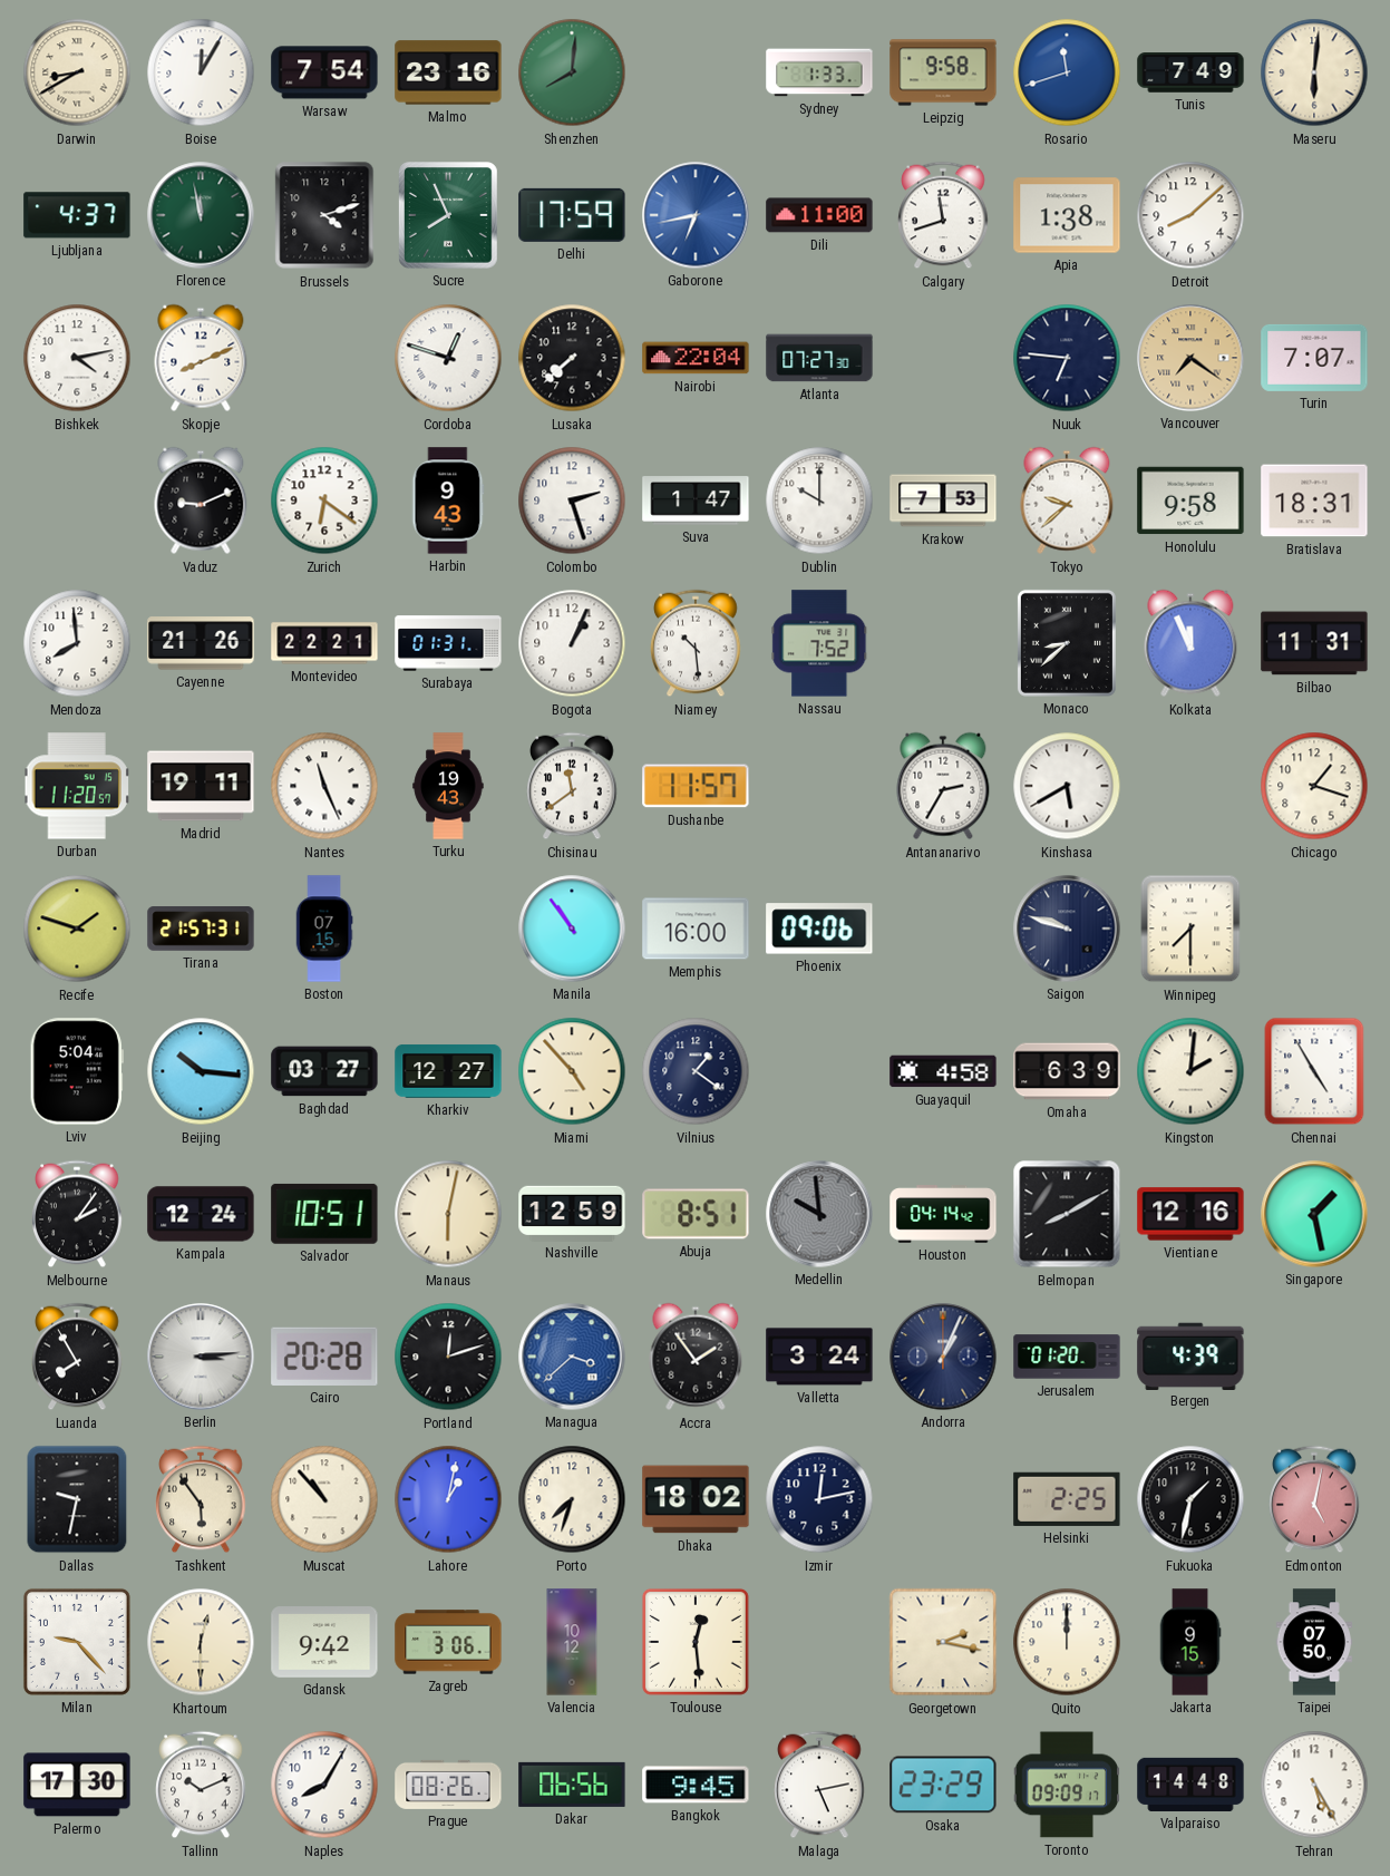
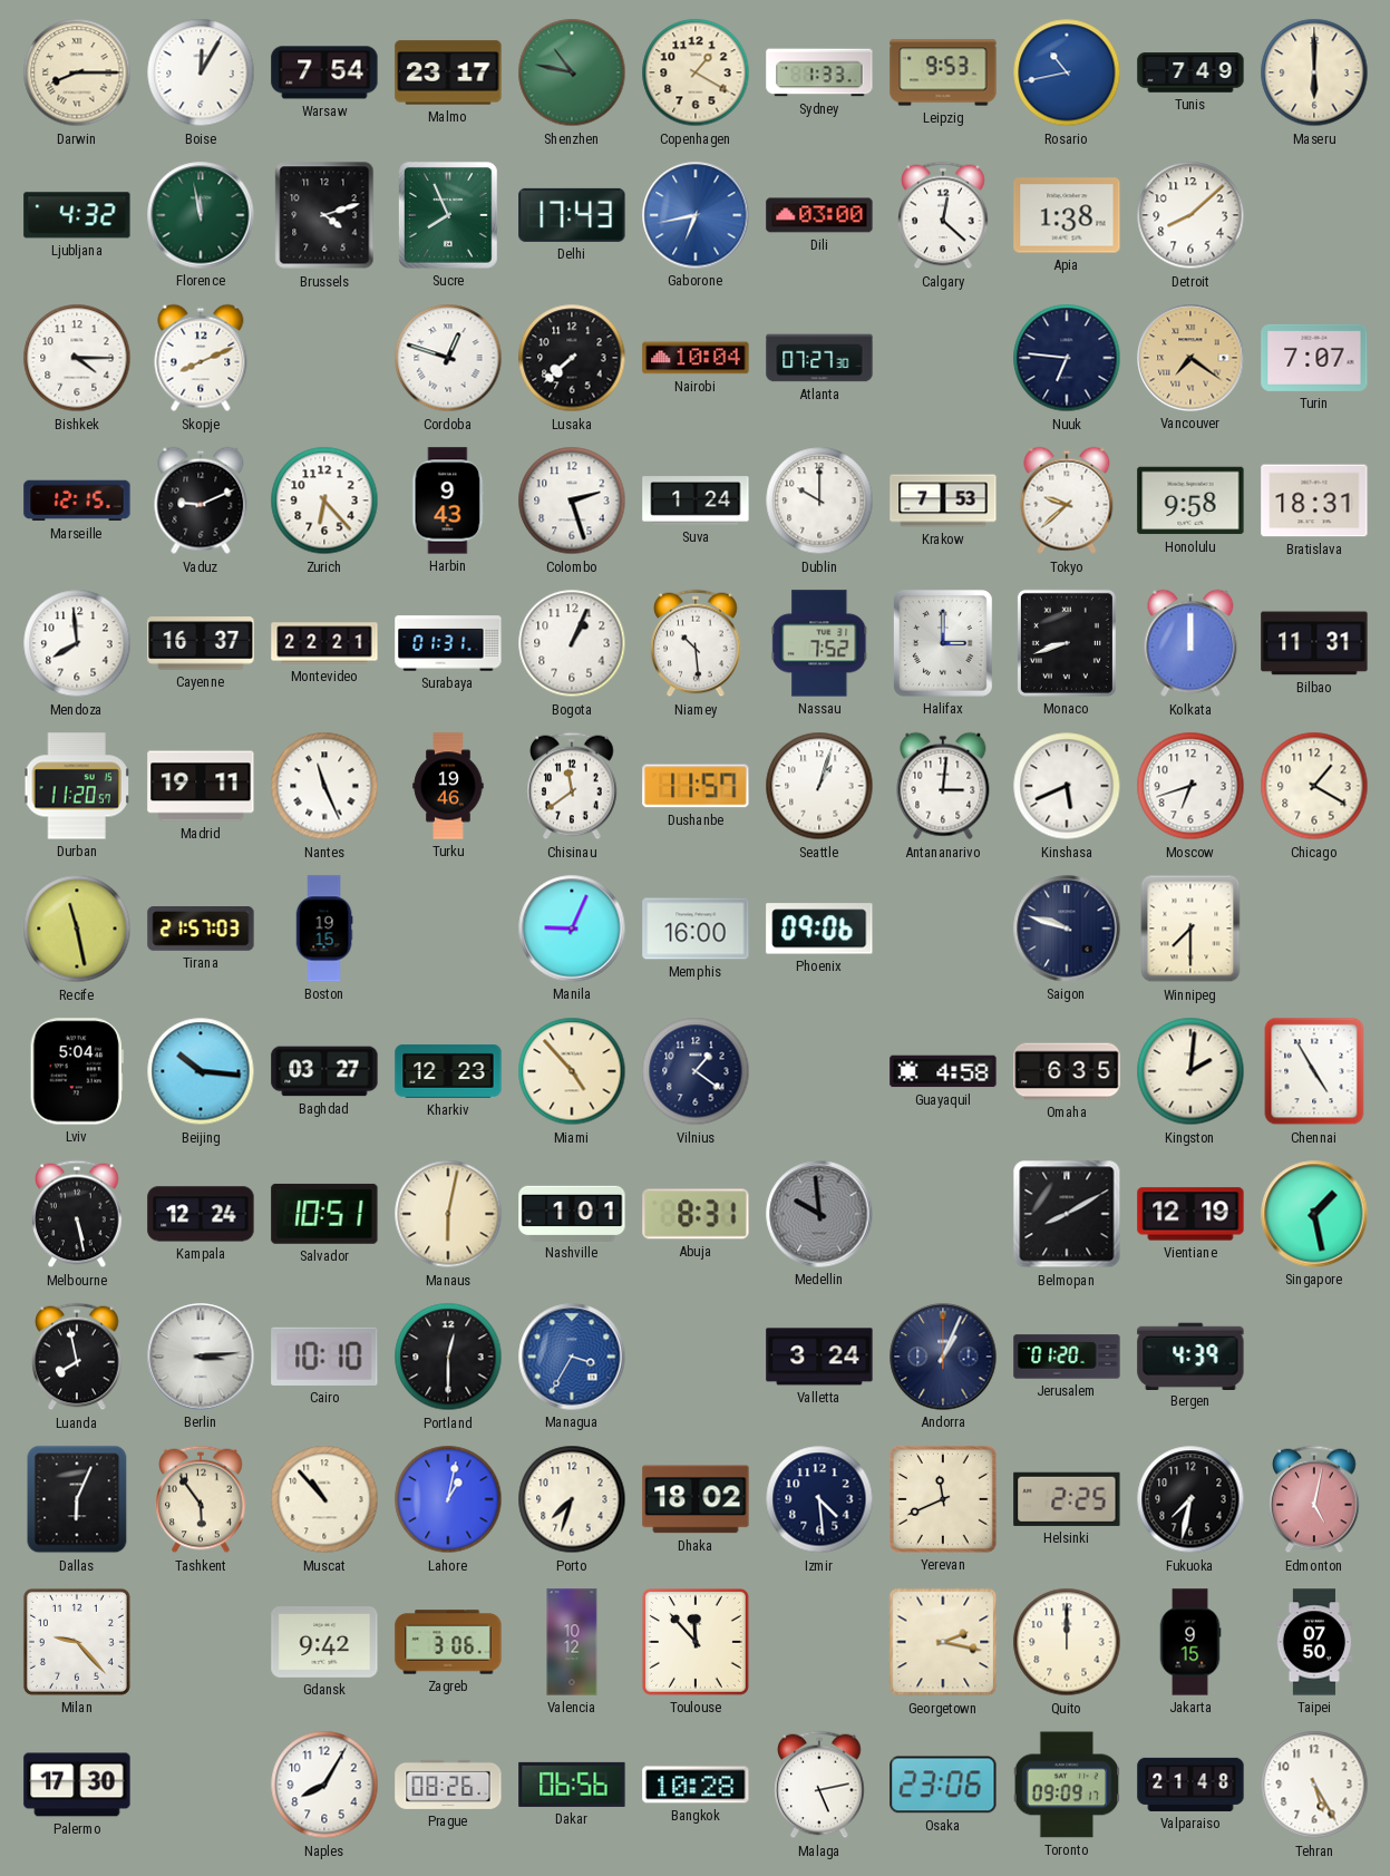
Darwin: 8:40 -> 8:15 (77, 72)
Malmo: 23:16 -> 23:17 (448, 72)
Shenzhen: 8:01 -> 10:47 (572, 72)
Copenhagen: none -> 1:20 (696, 72)
Leipzig: 9:58 -> 9:53 (943, 72)
Rosario: 11:42 -> 10:43 (1067, 72)
Maseru: 6:01 -> 6:00 (1314, 72)
Ljubljana: 4:37 -> 4:32 (77, 215)
Delhi: 17:59 -> 17:43 (572, 215)
Dili: 11:00 -> 03:00 (819, 215)
Calgary: 11:42 -> 12:22 (943, 215)
Bishkek: 4:13 -> 4:15 (77, 358)
Nairobi: 22:04 -> 10:04 (696, 358)
Marseille: none -> 12:15 (77, 500)
Zurich: 6:21 -> 6:23 (324, 500)
Suva: 1:47 -> 1:24 (696, 500)
Cayenne: 21:26 -> 16:37 (201, 643)
Halifax: none -> 3:00 (944, 644)
Monaco: 8:38 -> 8:42 (1067, 643)
Kolkata: 11:56 -> 12:00 (1190, 643)
Turku: 19:43 -> 19:46 (448, 786)
Seattle: none -> 1:03 (819, 786)
Antananarivo: 2:35 -> 3:01 (943, 786)
Kinshasa: 5:40 -> 5:41 (1067, 786)
Moscow: none -> 6:42 (1190, 786)
Chicago: 1:18 -> 1:20 (1314, 786)
Recife: 1:48 -> 11:28 (77, 929)
Tirana: 21:57:31 -> 21:57:03 (201, 929)
Boston: 07:15 -> 19:15 (324, 929)
Manila: 10:54 -> 9:04 (572, 929)
Kharkiv: 12:27 -> 12:23 (448, 1071)
Omaha: 6:39 -> 6:35 (1067, 1071)
Melbourne: 2:06 -> 5:28 (77, 1214)
Nashville: 12:59 -> 1:01 (572, 1213)
Abuja: 8:51 -> 8:31 (696, 1214)
Houston: 04:14 -> none (943, 1214)
Vientiane: 12:16 -> 12:19 (1190, 1214)
Luanda: 7:55 -> 7:58 (77, 1357)
Cairo: 20:28 -> 10:10 (324, 1357)
Portland: 12:12 -> 12:30 (448, 1357)
Managua: 3:38 -> 3:35 (572, 1357)
Accra: 1:54 -> none (696, 1357)
Dallas: 9:32 -> 6:04 (77, 1499)
Izmir: 12:13 -> 4:29 (819, 1499)
Yerevan: none -> 11:41 (943, 1499)
Fukuoka: 1:32 -> 7:32 (1190, 1499)
Khartoum: 12:30 -> none (201, 1642)
Toulouse: 12:29 -> 11:53 (696, 1642)
Tallinn: 10:11 -> none (201, 1785)
Bangkok: 9:45 -> 10:28 (696, 1785)
Osaka: 23:29 -> 23:06 (943, 1785)
Valparaiso: 14:48 -> 21:48 (1190, 1785)
